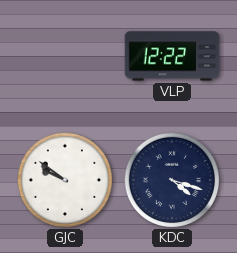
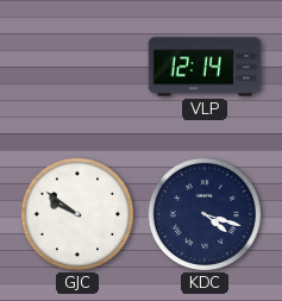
VLP: 12:22 -> 12:14 (205, 67)
